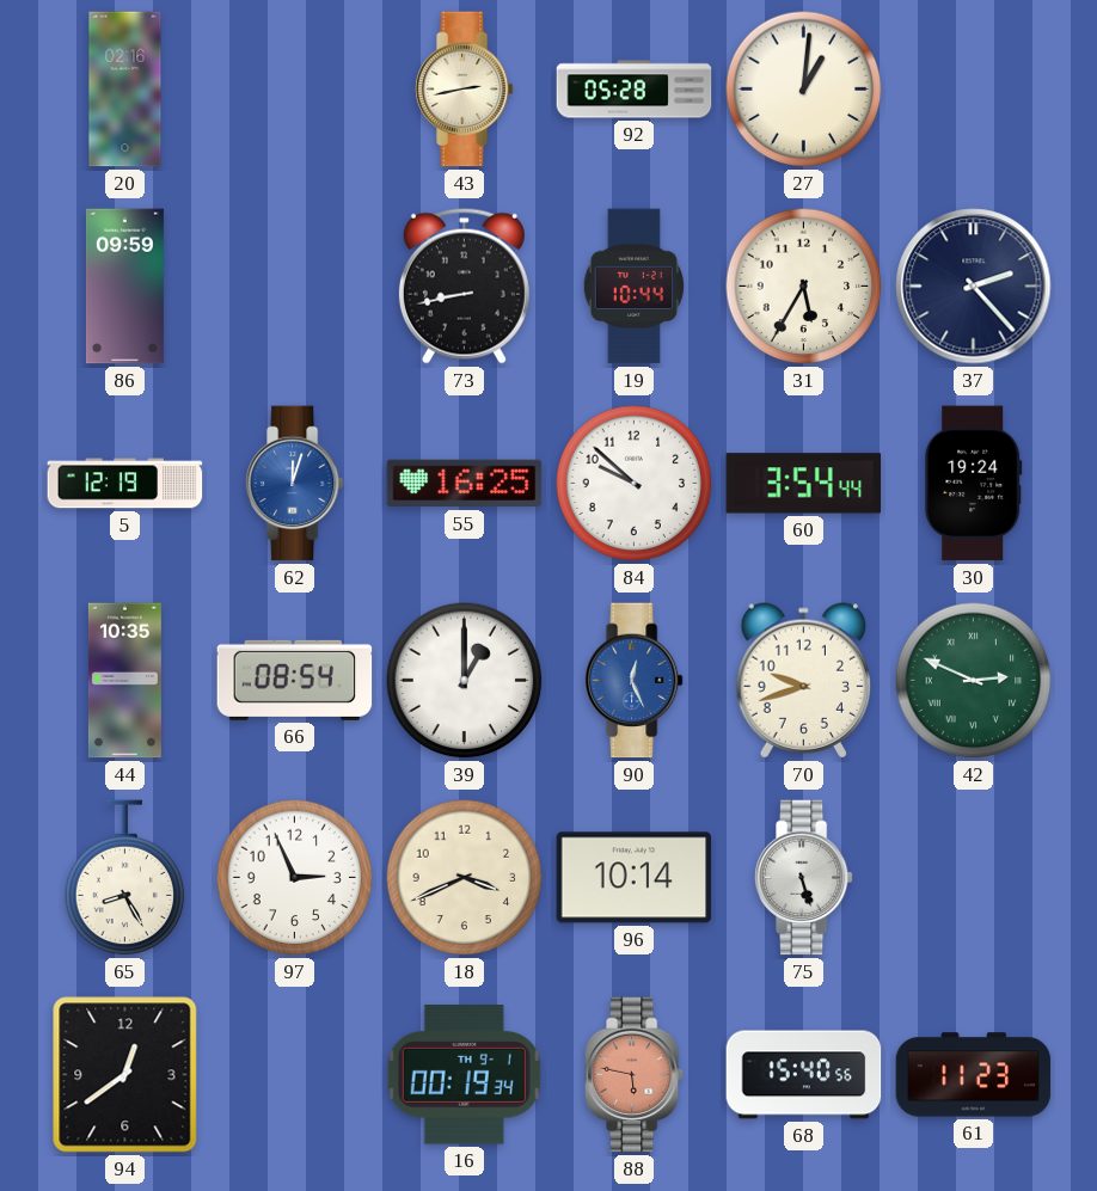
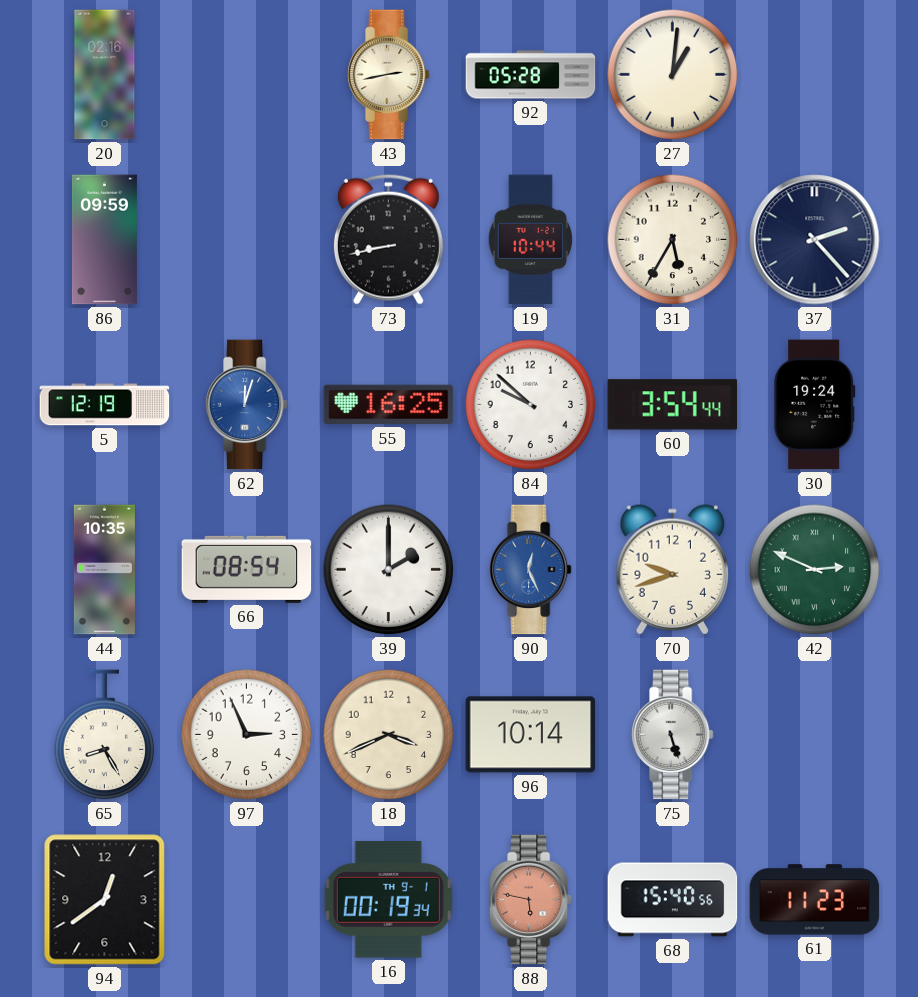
39: 1:00 -> 2:00 (389, 570)
